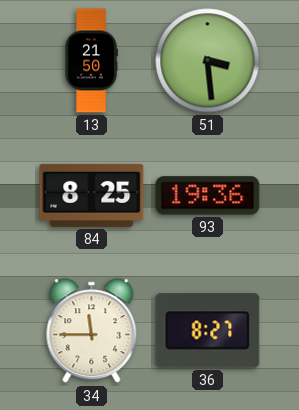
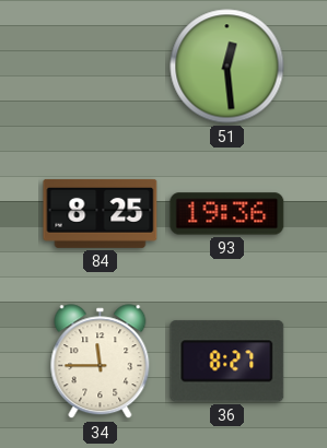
13: 21:50 -> none (91, 61)
51: 3:29 -> 12:29 (227, 67)
